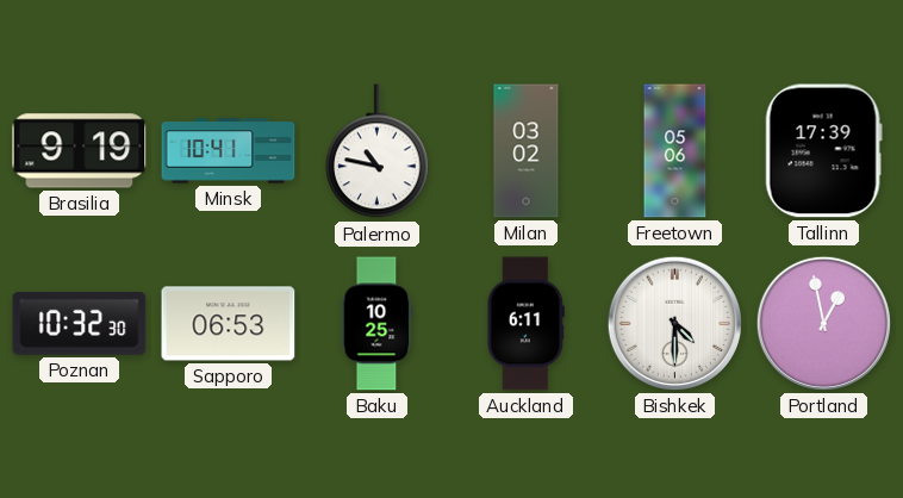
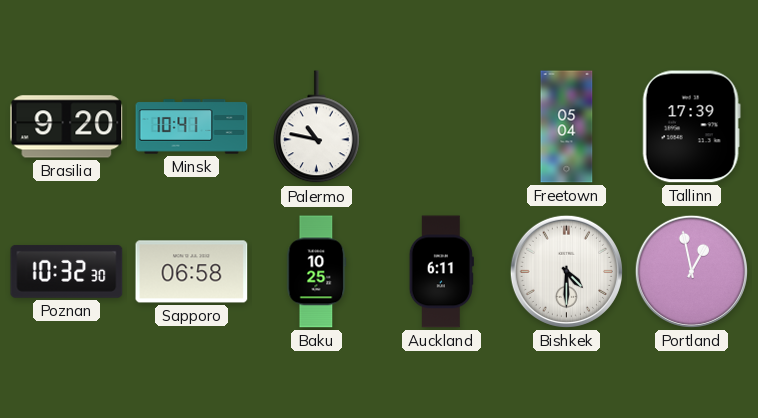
Brasilia: 9:19 -> 9:20 (67, 127)
Milan: 03:02 -> none (527, 151)
Freetown: 05:06 -> 05:04 (567, 127)
Sapporo: 06:53 -> 06:58 (192, 272)
